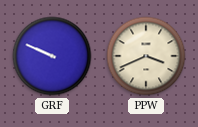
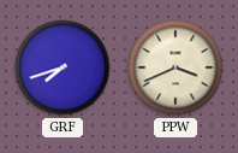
GRF: 9:49 -> 7:42 (63, 67)
